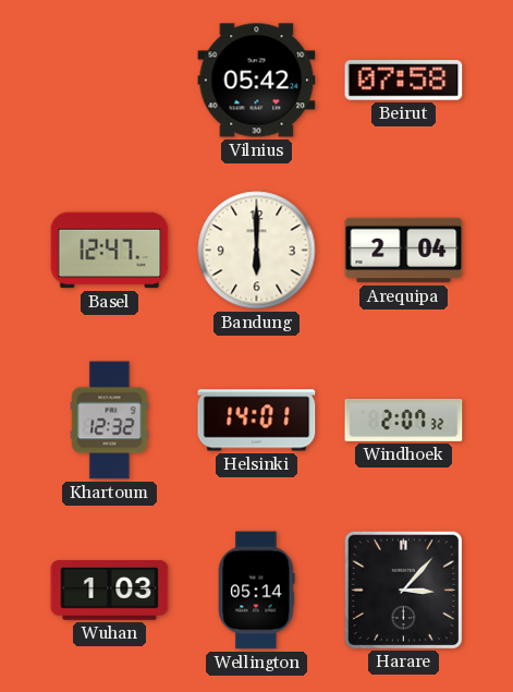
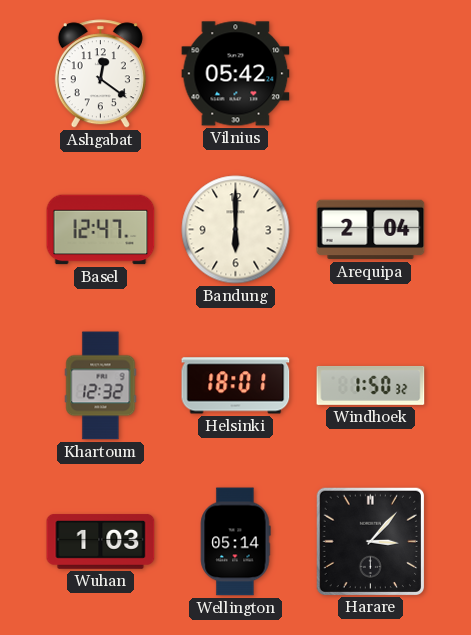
Ashgabat: none -> 12:21 (100, 74)
Beirut: 07:58 -> none (404, 81)
Helsinki: 14:01 -> 18:01 (236, 386)
Windhoek: 2:07 -> 1:50 (371, 385)
